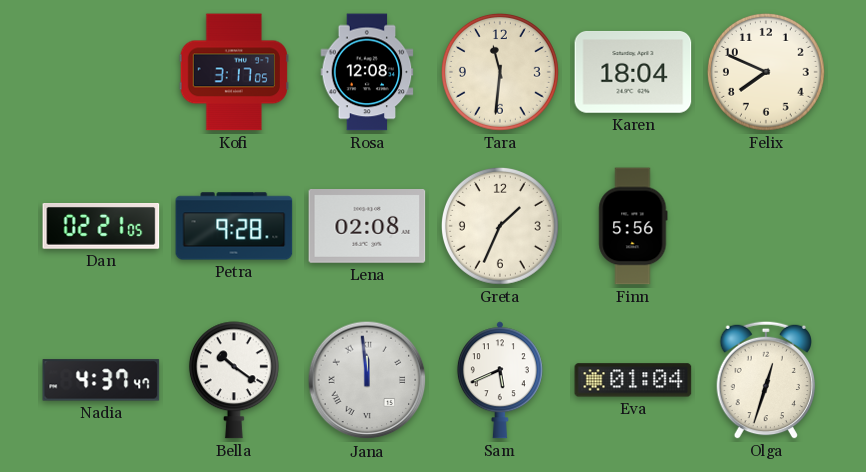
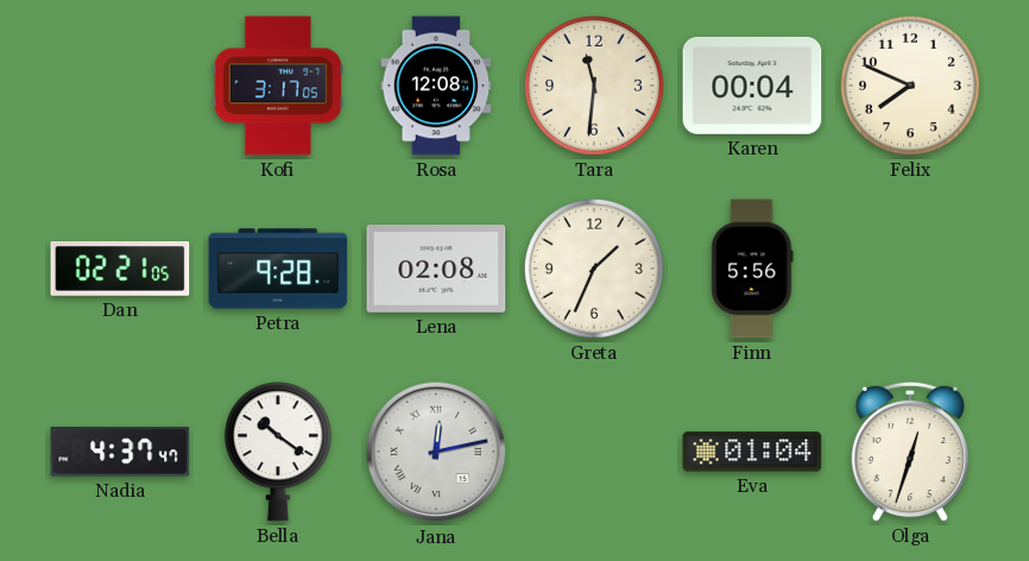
Karen: 18:04 -> 00:04 (752, 86)
Jana: 11:59 -> 12:13 (436, 452)
Sam: 5:41 -> none (500, 380)
